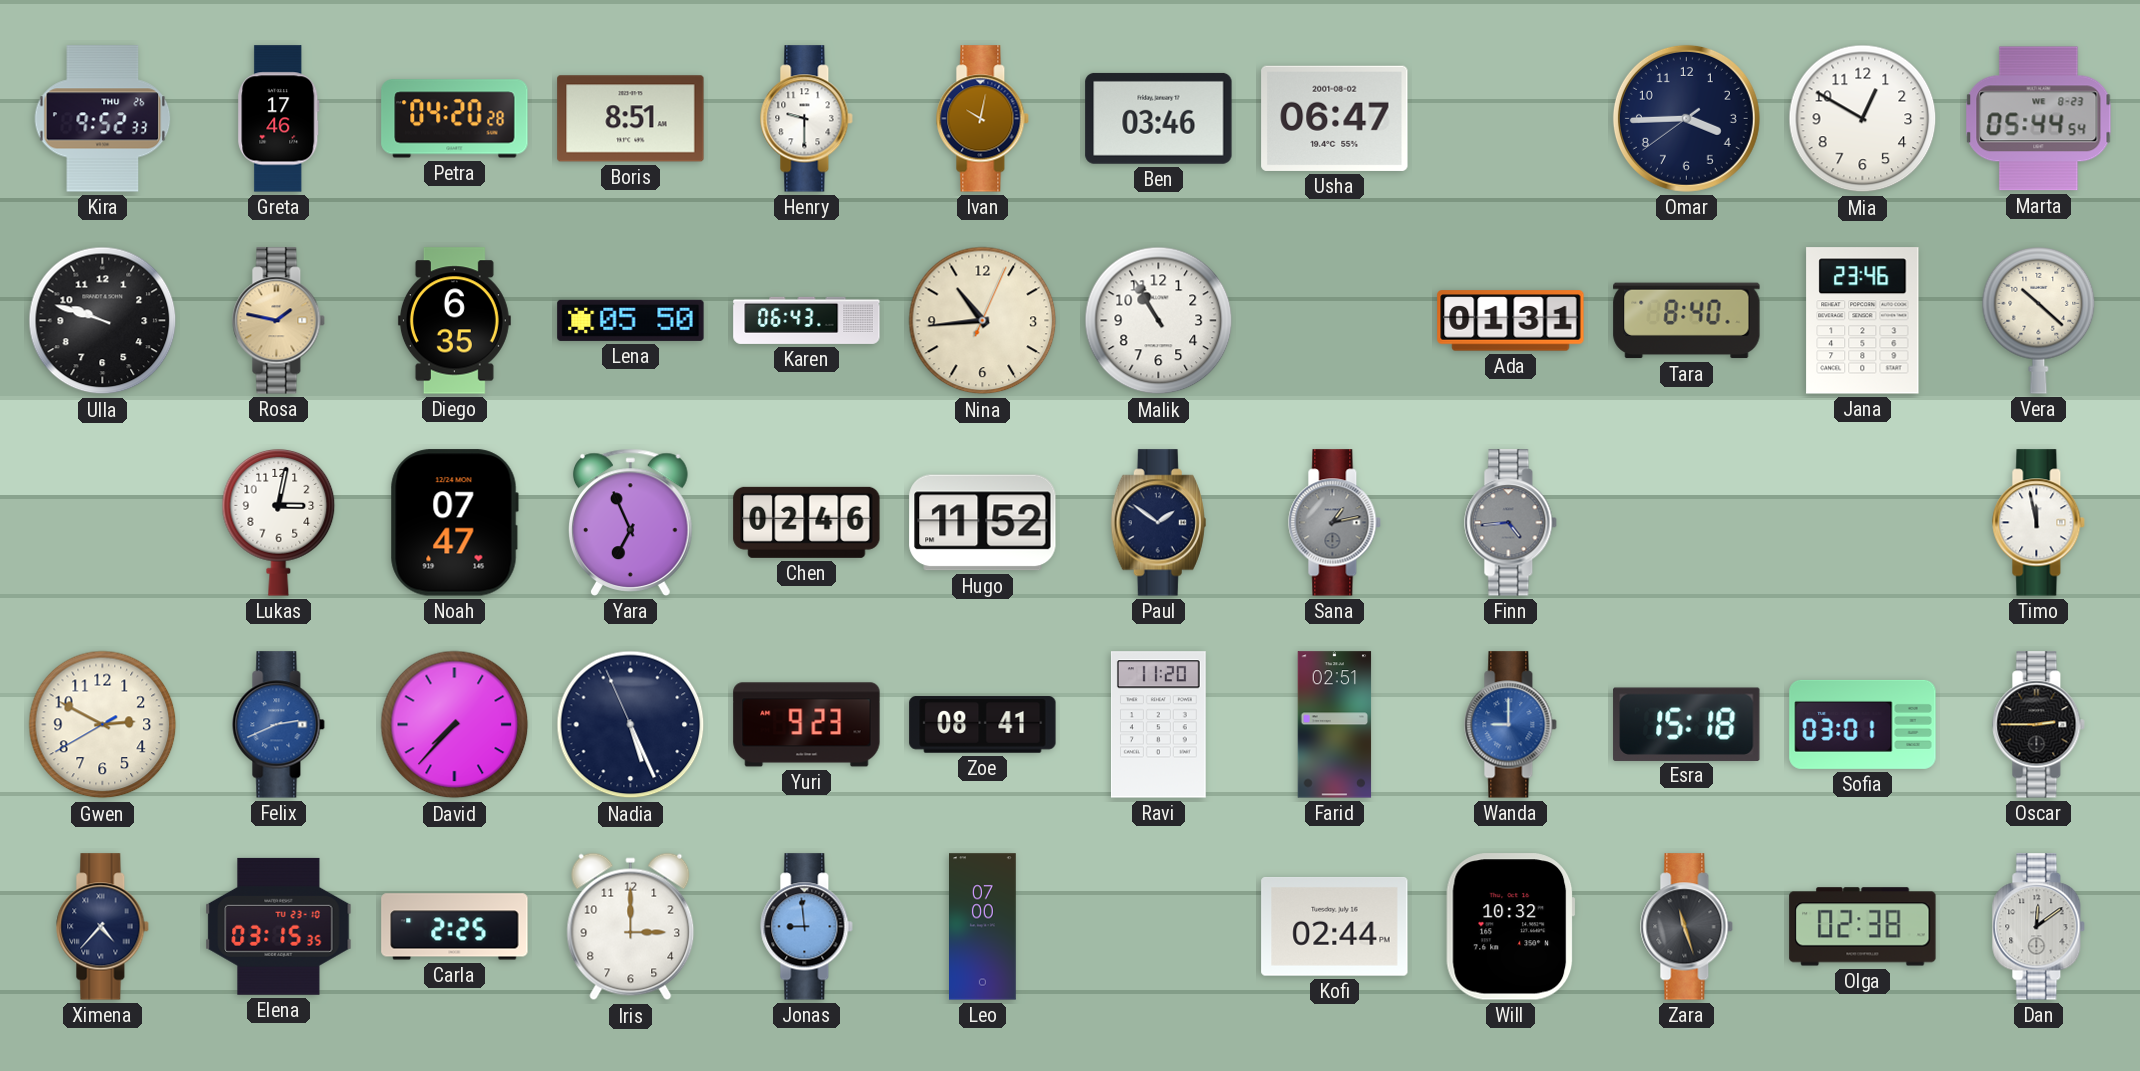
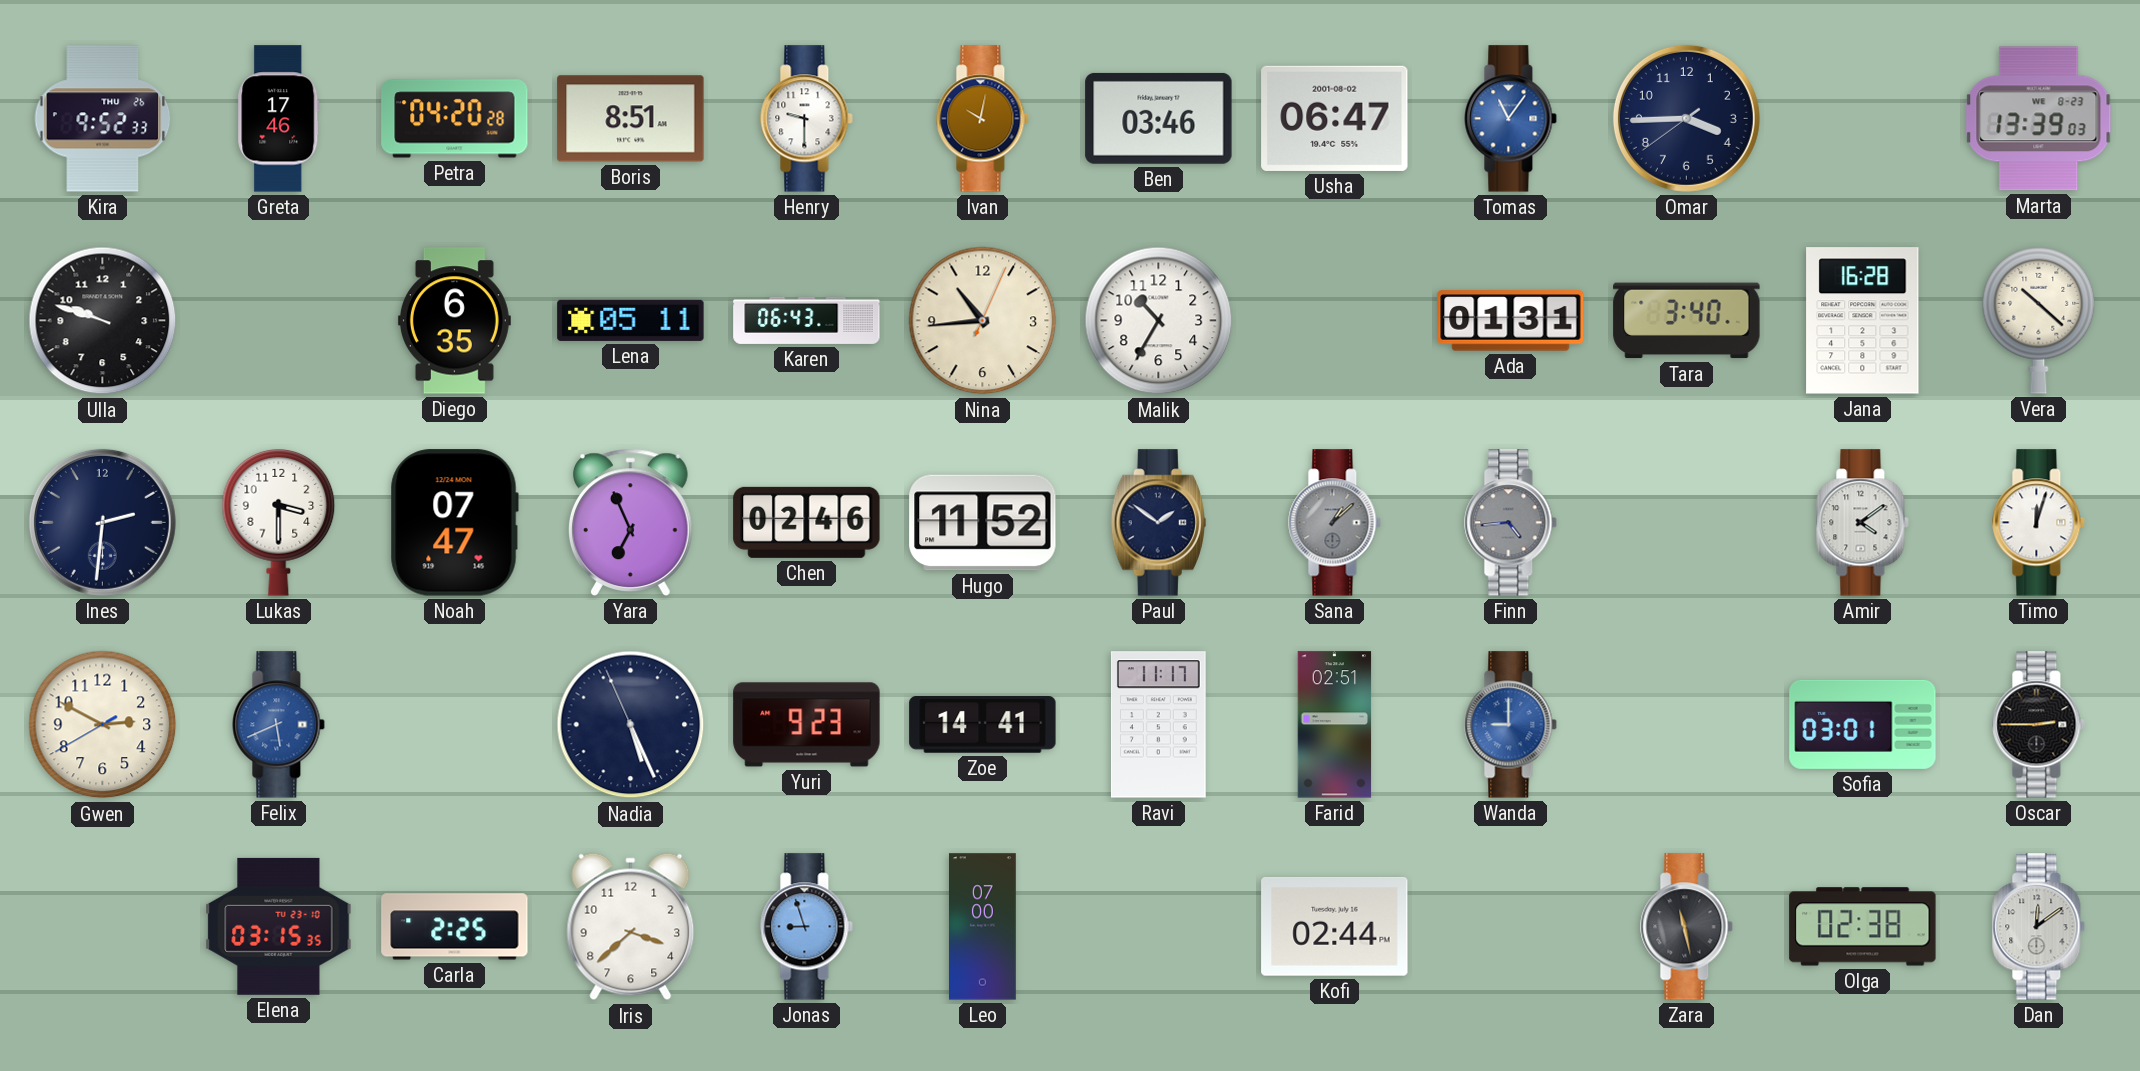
Tomas: none -> 11:06 (1511, 119)
Mia: 12:50 -> none (1863, 119)
Marta: 05:44 -> 13:39 (2039, 119)
Rosa: 1:47 -> none (279, 321)
Lena: 05:50 -> 05:11 (631, 320)
Malik: 10:55 -> 10:35 (1159, 321)
Tara: 8:40 -> 3:40 (1687, 321)
Jana: 23:46 -> 16:28 (1863, 321)
Ines: none -> 2:31 (102, 522)
Lukas: 3:02 -> 3:30 (279, 523)
Sana: 1:13 -> 1:08 (1335, 523)
Amir: none -> 4:09 (1863, 523)
Timo: 11:58 -> 12:03 (2039, 523)
Felix: 2:41 -> 5:41 (279, 725)
David: 7:37 -> none (455, 725)
Zoe: 08:41 -> 14:41 (983, 725)
Ravi: 11:20 -> 11:17 (1158, 725)
Esra: 15:18 -> none (1687, 724)
Ximena: 4:37 -> none (103, 927)
Iris: 3:00 -> 3:38 (631, 927)
Jonas: 8:59 -> 8:57 (807, 927)
Will: 10:32 -> none (1511, 927)
Zara: 11:27 -> 11:28 (1687, 927)
